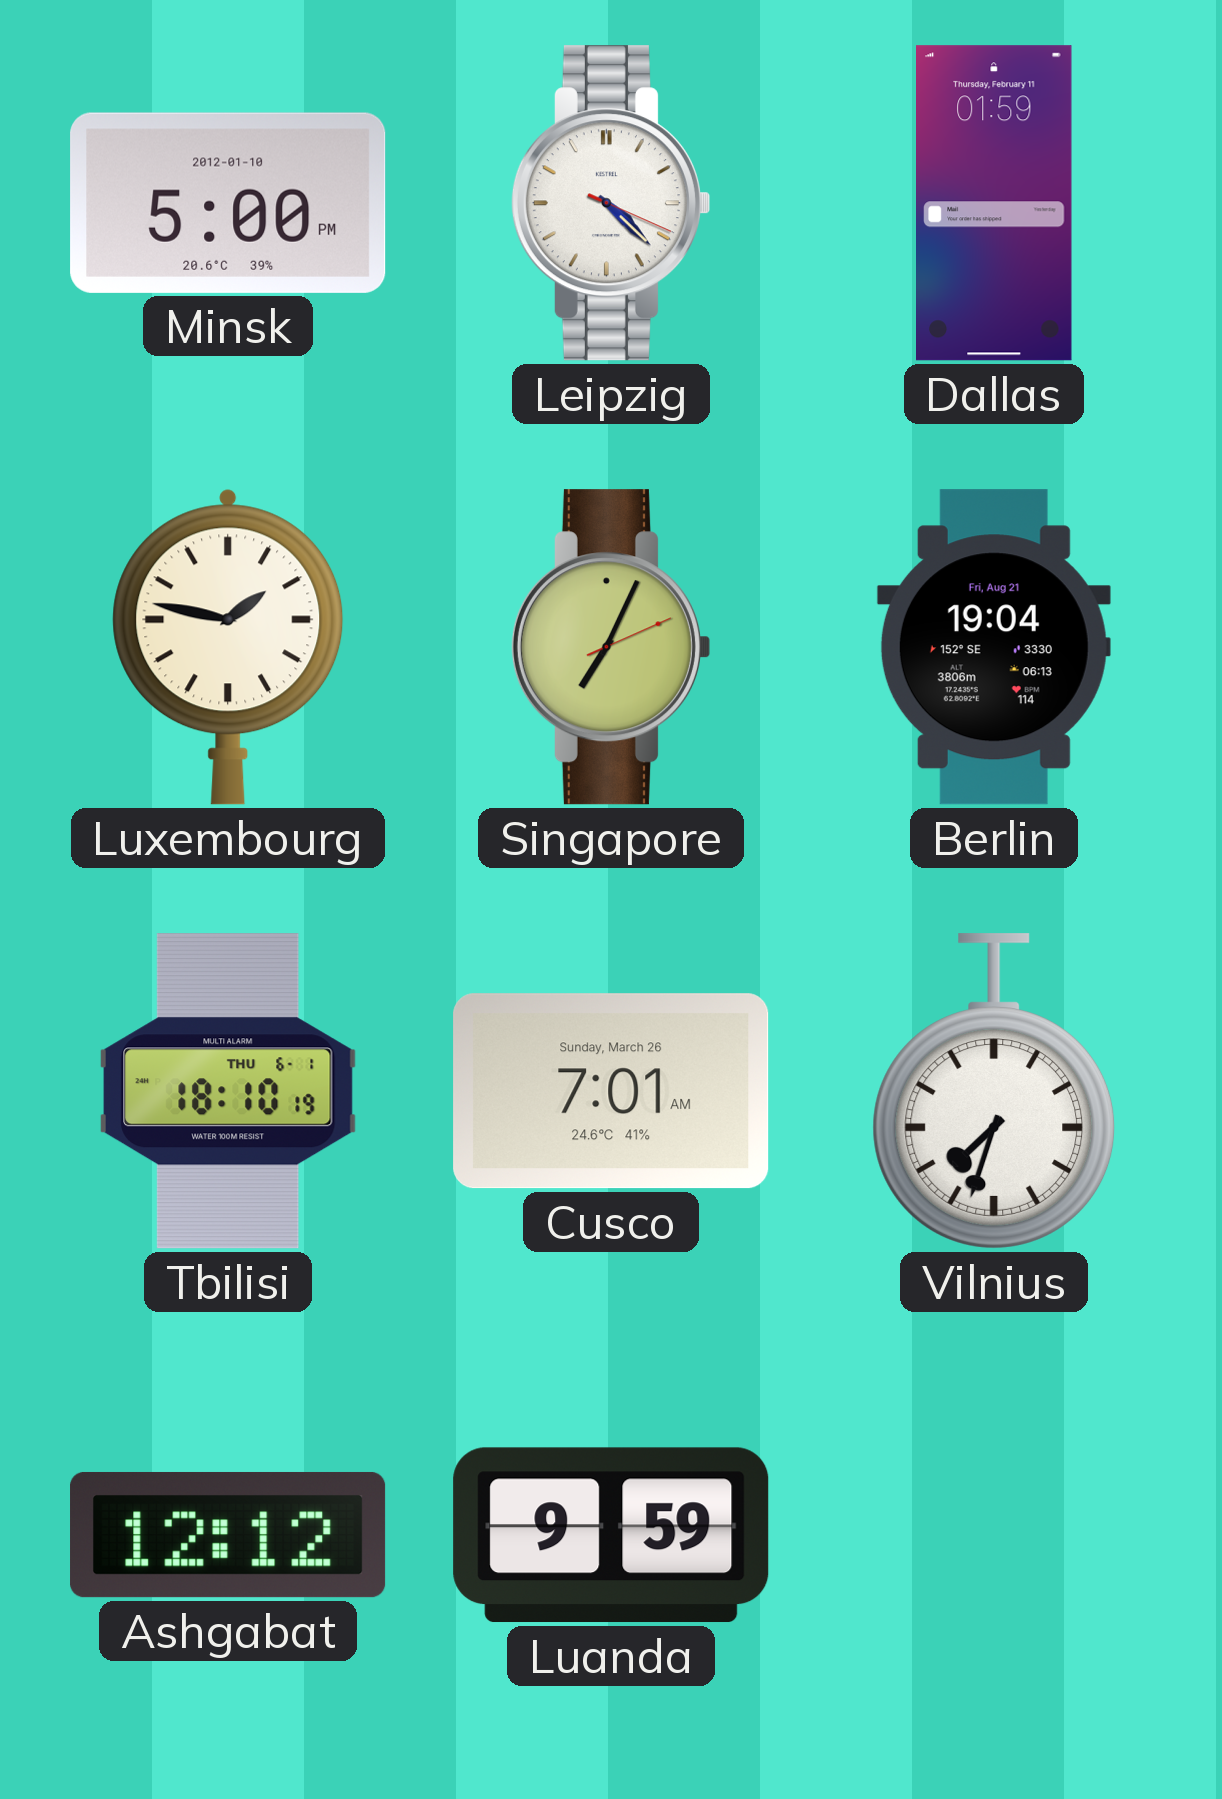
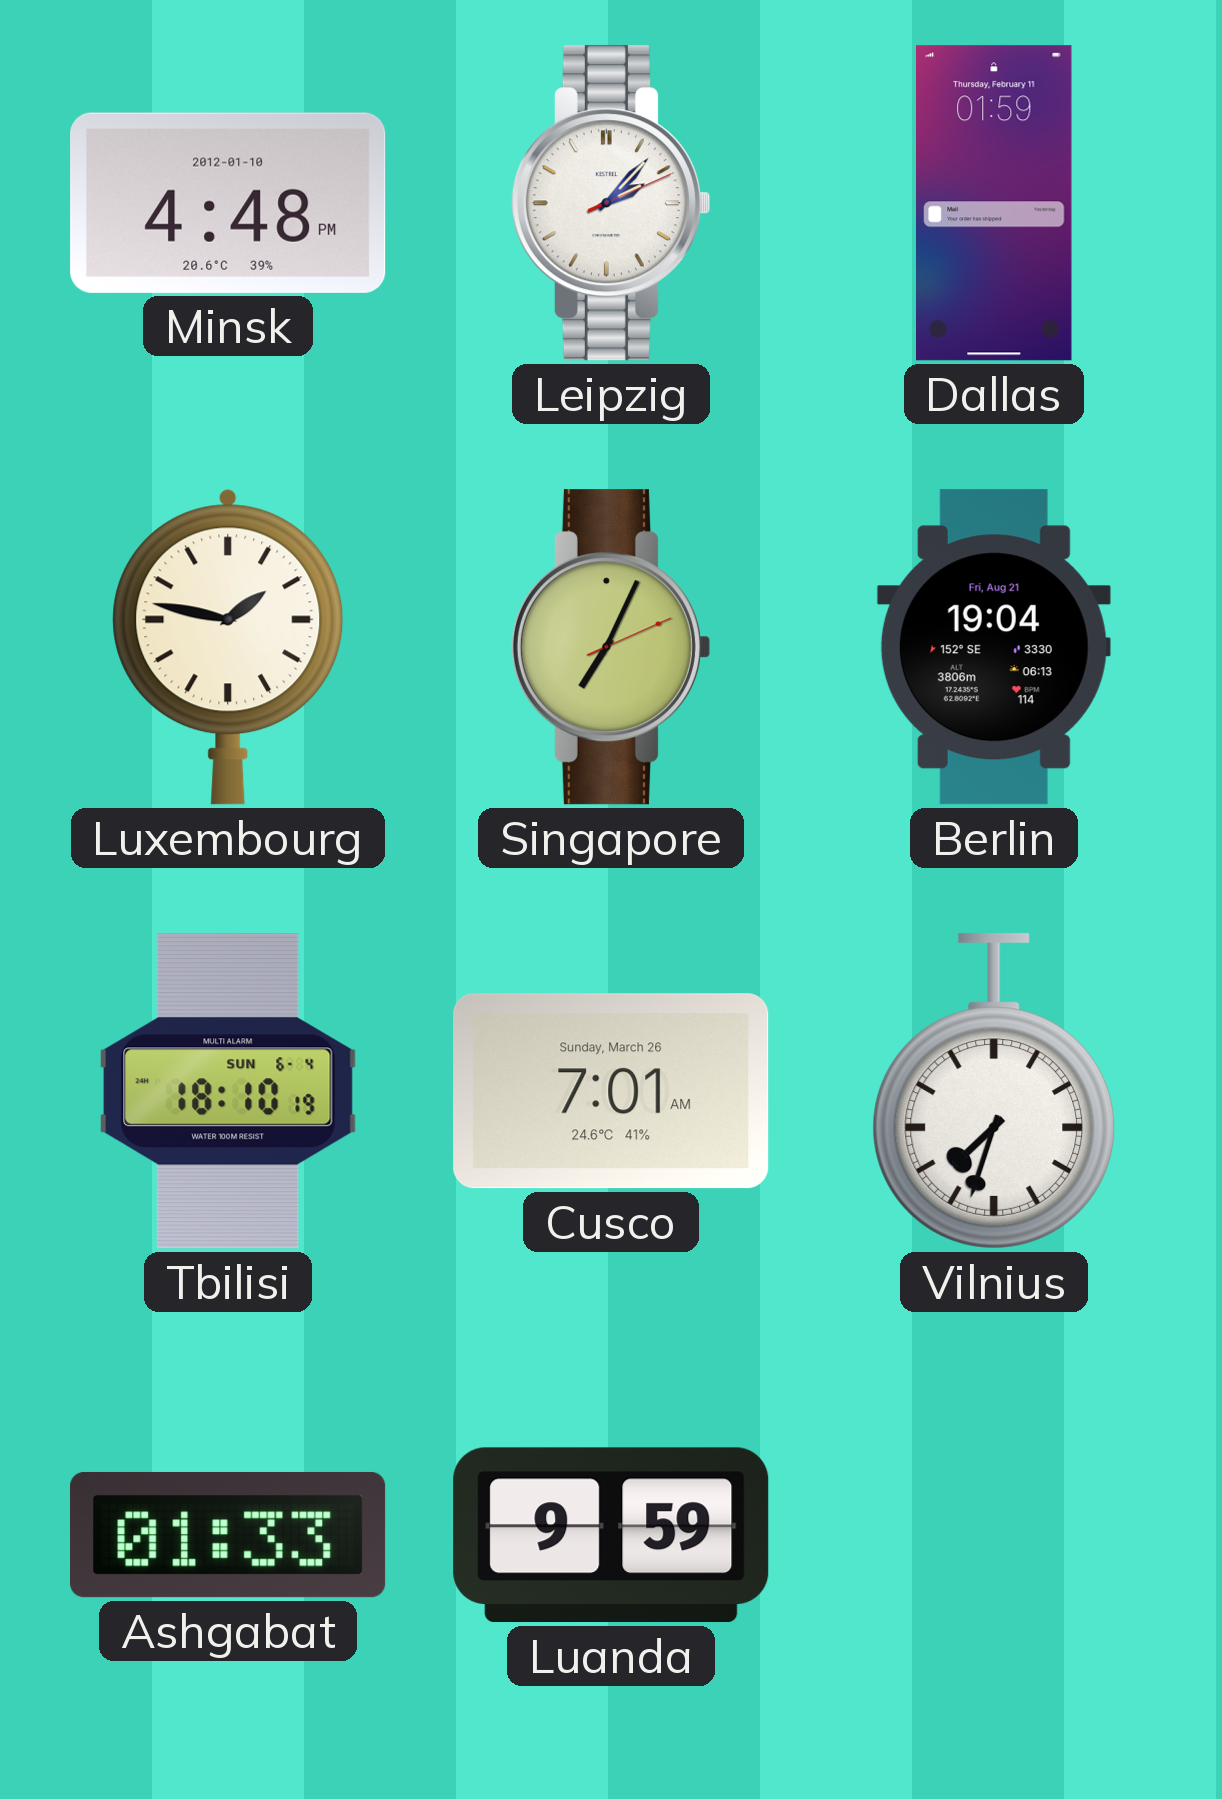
Minsk: 5:00 -> 4:48 (228, 203)
Leipzig: 4:22 -> 2:07 (610, 203)
Tbilisi date: THU 6-1 -> SUN 6-4 (229, 1091)
Ashgabat: 12:12 -> 01:33 (228, 1535)
